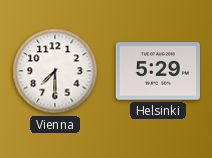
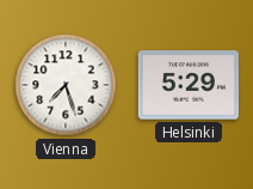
Vienna: 7:30 -> 7:27 (66, 85)
